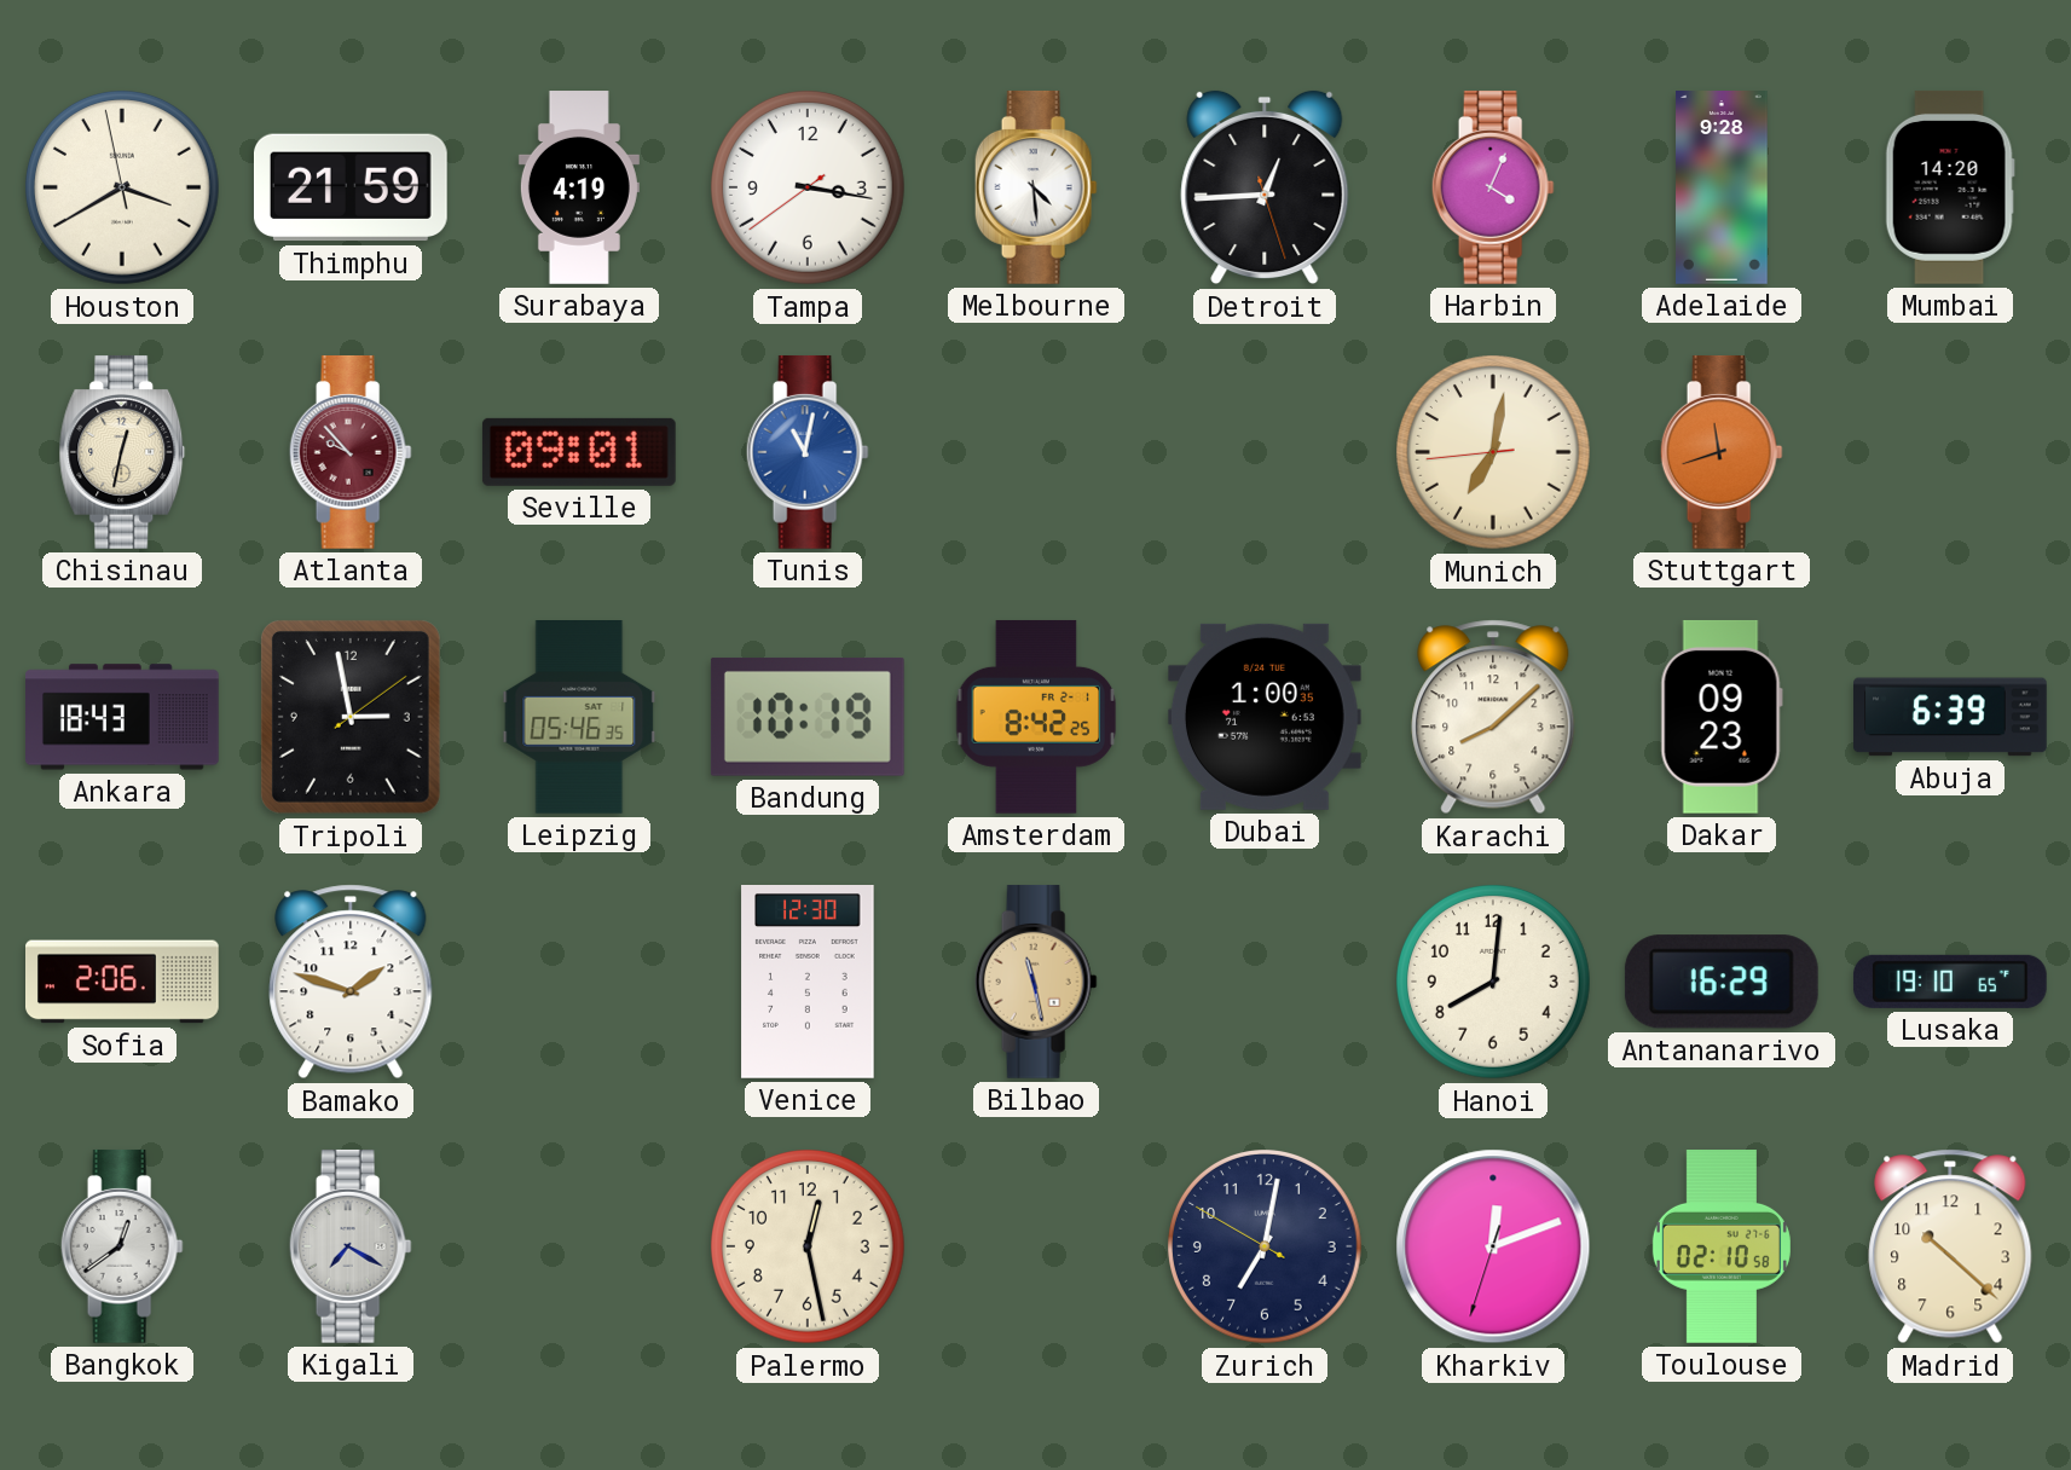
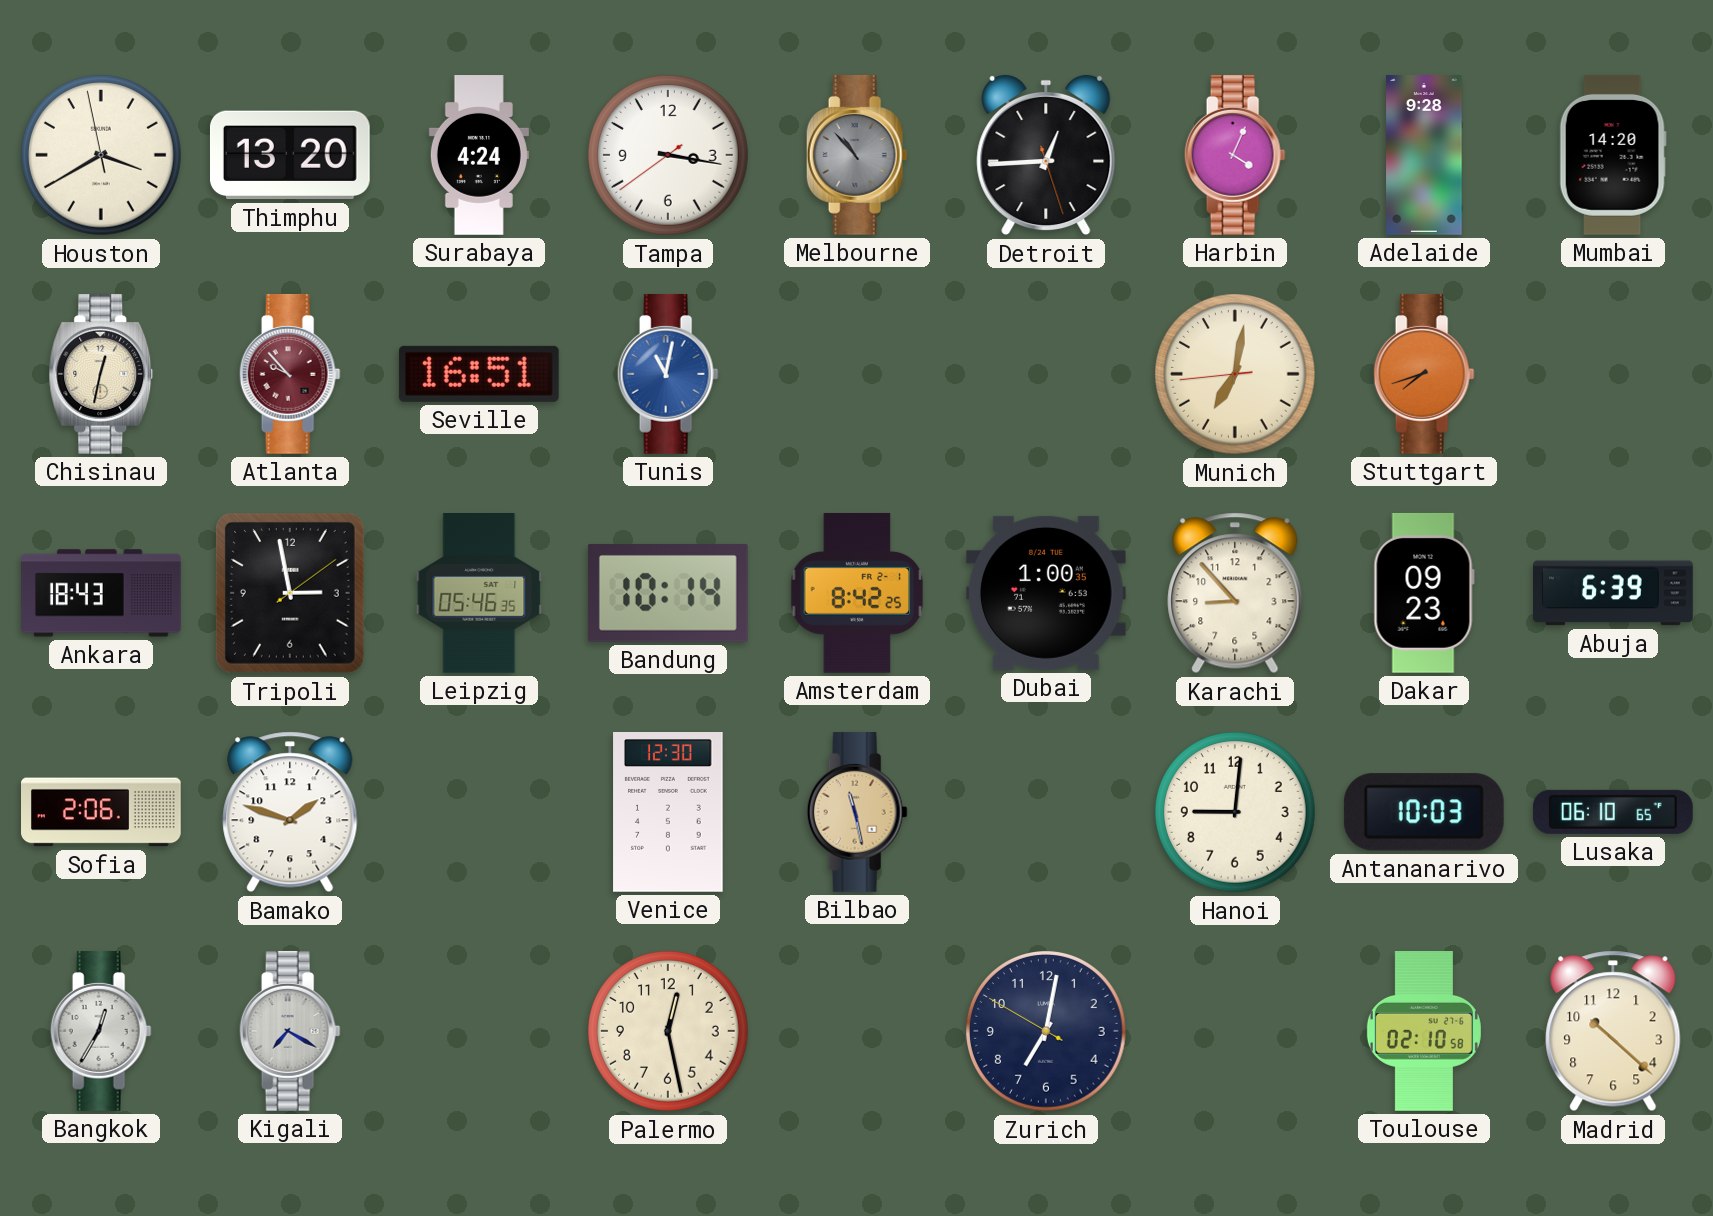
Thimphu: 21:59 -> 13:20 (290, 155)
Surabaya: 4:19 -> 4:24 (479, 155)
Melbourne: 4:29 -> 10:53 (857, 155)
Melbourne dial: white -> grey (857, 155)
Seville: 09:01 -> 16:51 (479, 374)
Stuttgart: 11:42 -> 7:42 (1424, 374)
Bandung: 10:19 -> 10:14 (668, 593)
Karachi: 8:08 -> 8:53 (1235, 593)
Hanoi: 8:01 -> 9:01 (1236, 813)
Antananarivo: 16:29 -> 10:03 (1424, 812)
Lusaka: 19:10 -> 06:10 (1613, 812)
Bangkok: 12:39 -> 12:35 (101, 1031)
Kharkiv: 12:11 -> none (1493, 1246)
